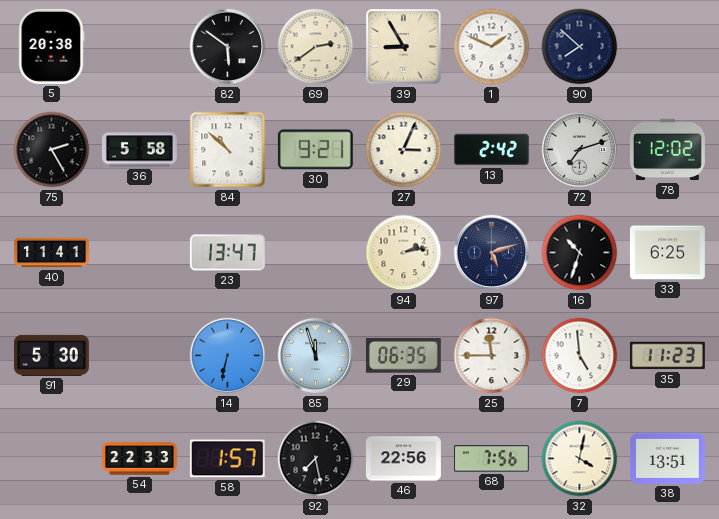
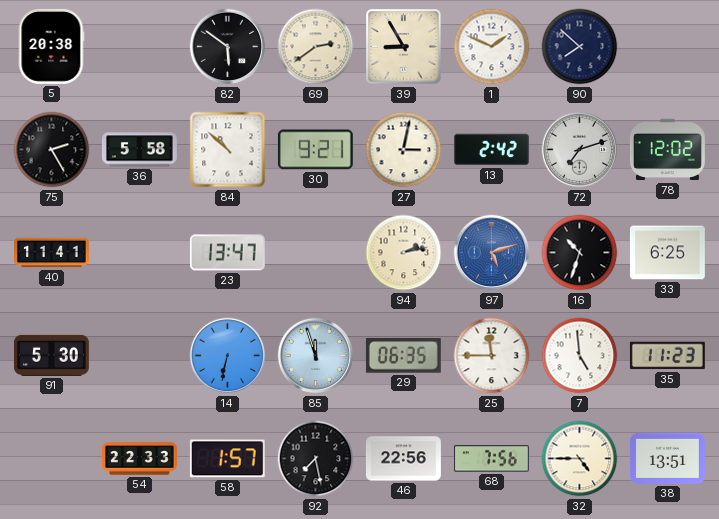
27: 3:04 -> 3:02 (404, 150)
97 dial: navy -> blue (492, 253)
32: 4:02 -> 4:45 (580, 459)
